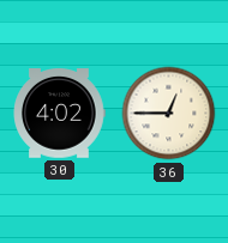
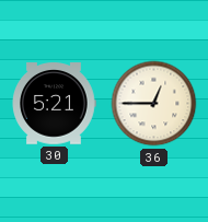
30: 4:02 -> 5:21 (54, 104)
